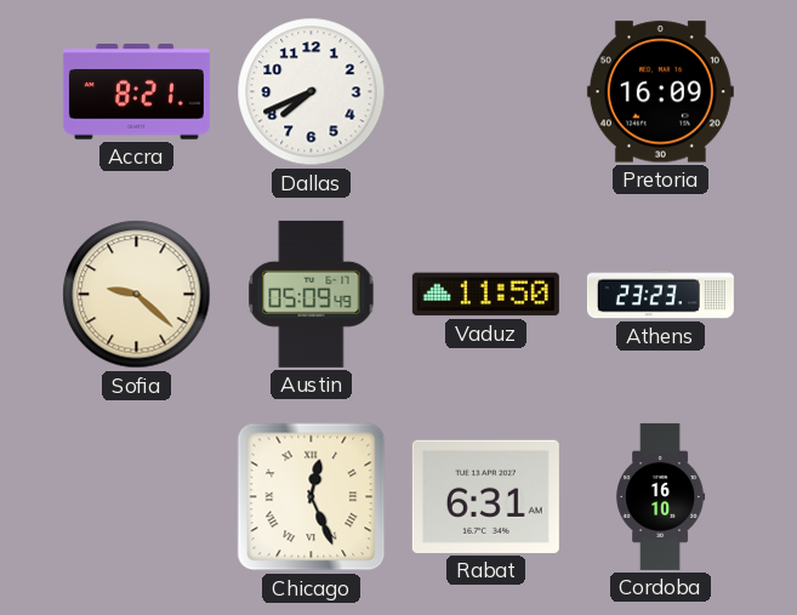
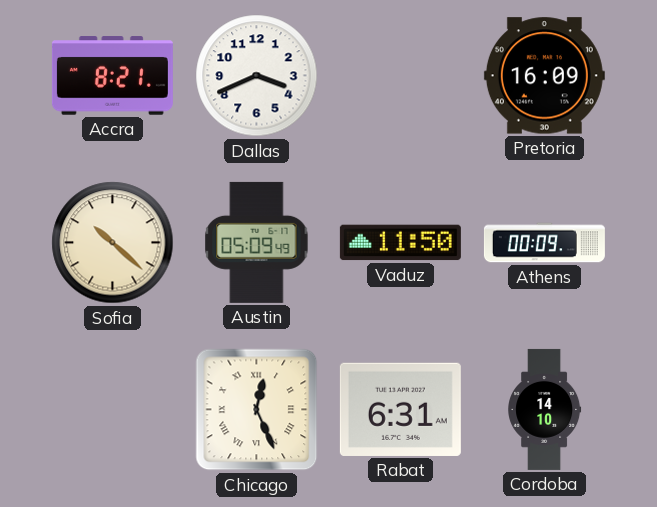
Dallas: 7:41 -> 3:41 (257, 76)
Sofia: 9:22 -> 10:22 (113, 243)
Athens: 23:23 -> 00:09 (544, 243)
Cordoba: 16:10 -> 14:10 (545, 409)
